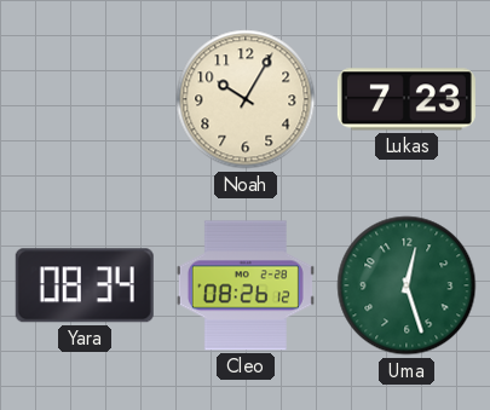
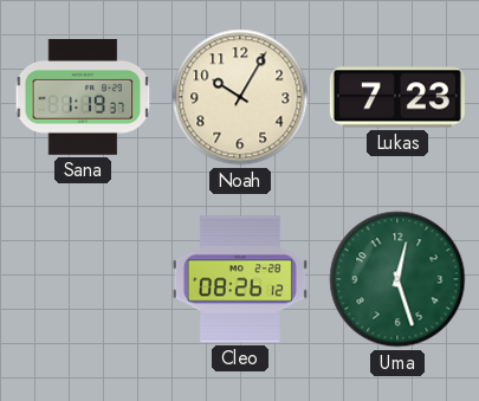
Sana: none -> 1:19 (83, 98)
Yara: 08:34 -> none (85, 285)
